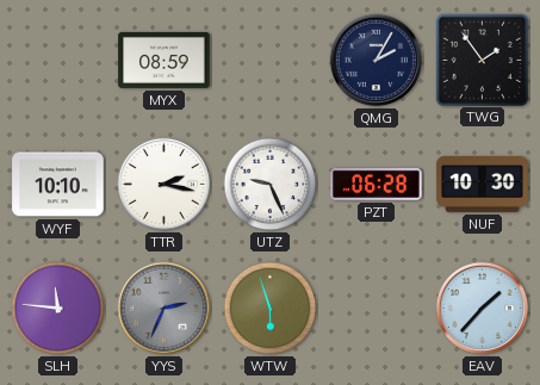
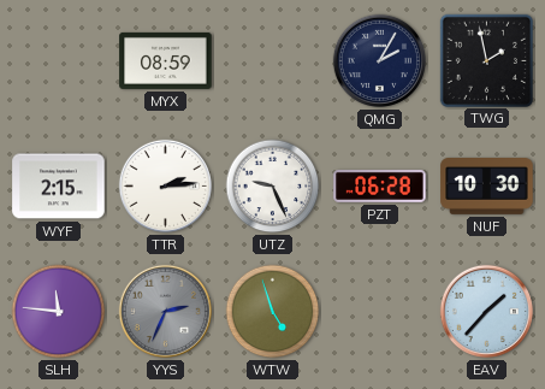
TWG: 1:54 -> 1:58 (486, 60)
WYF: 10:10 -> 2:15 (59, 187)
TTR: 2:17 -> 2:14 (165, 185)
WTW: 5:57 -> 4:57 (273, 312)
